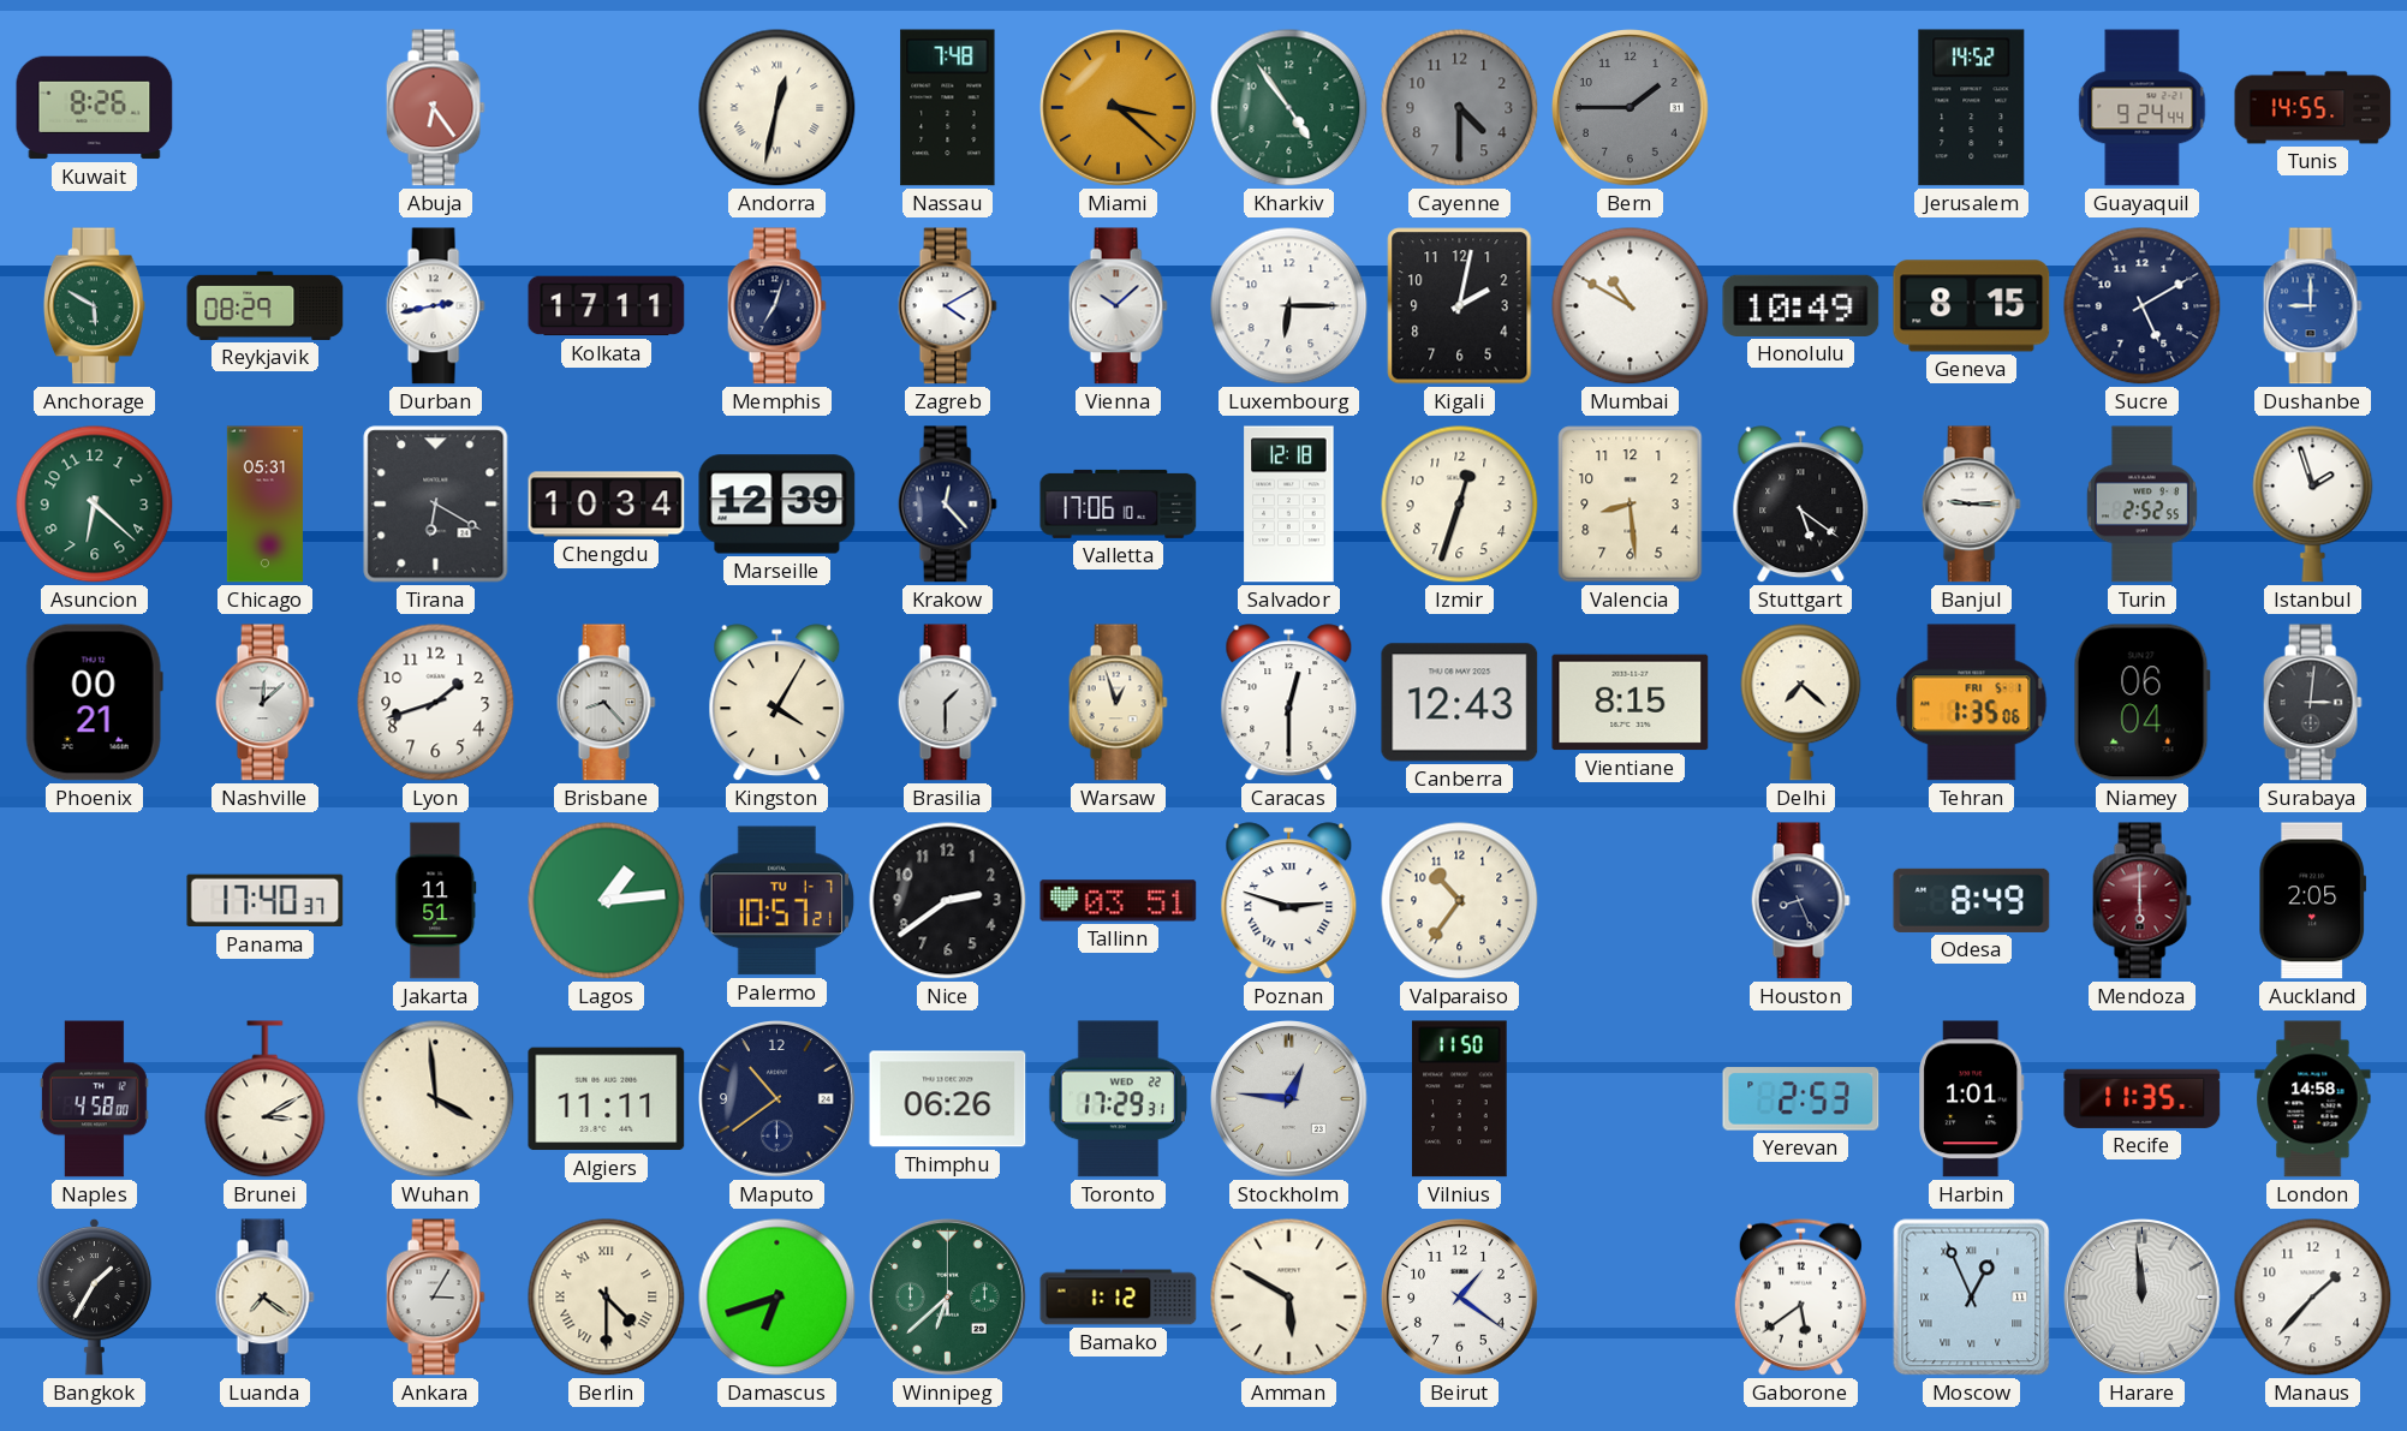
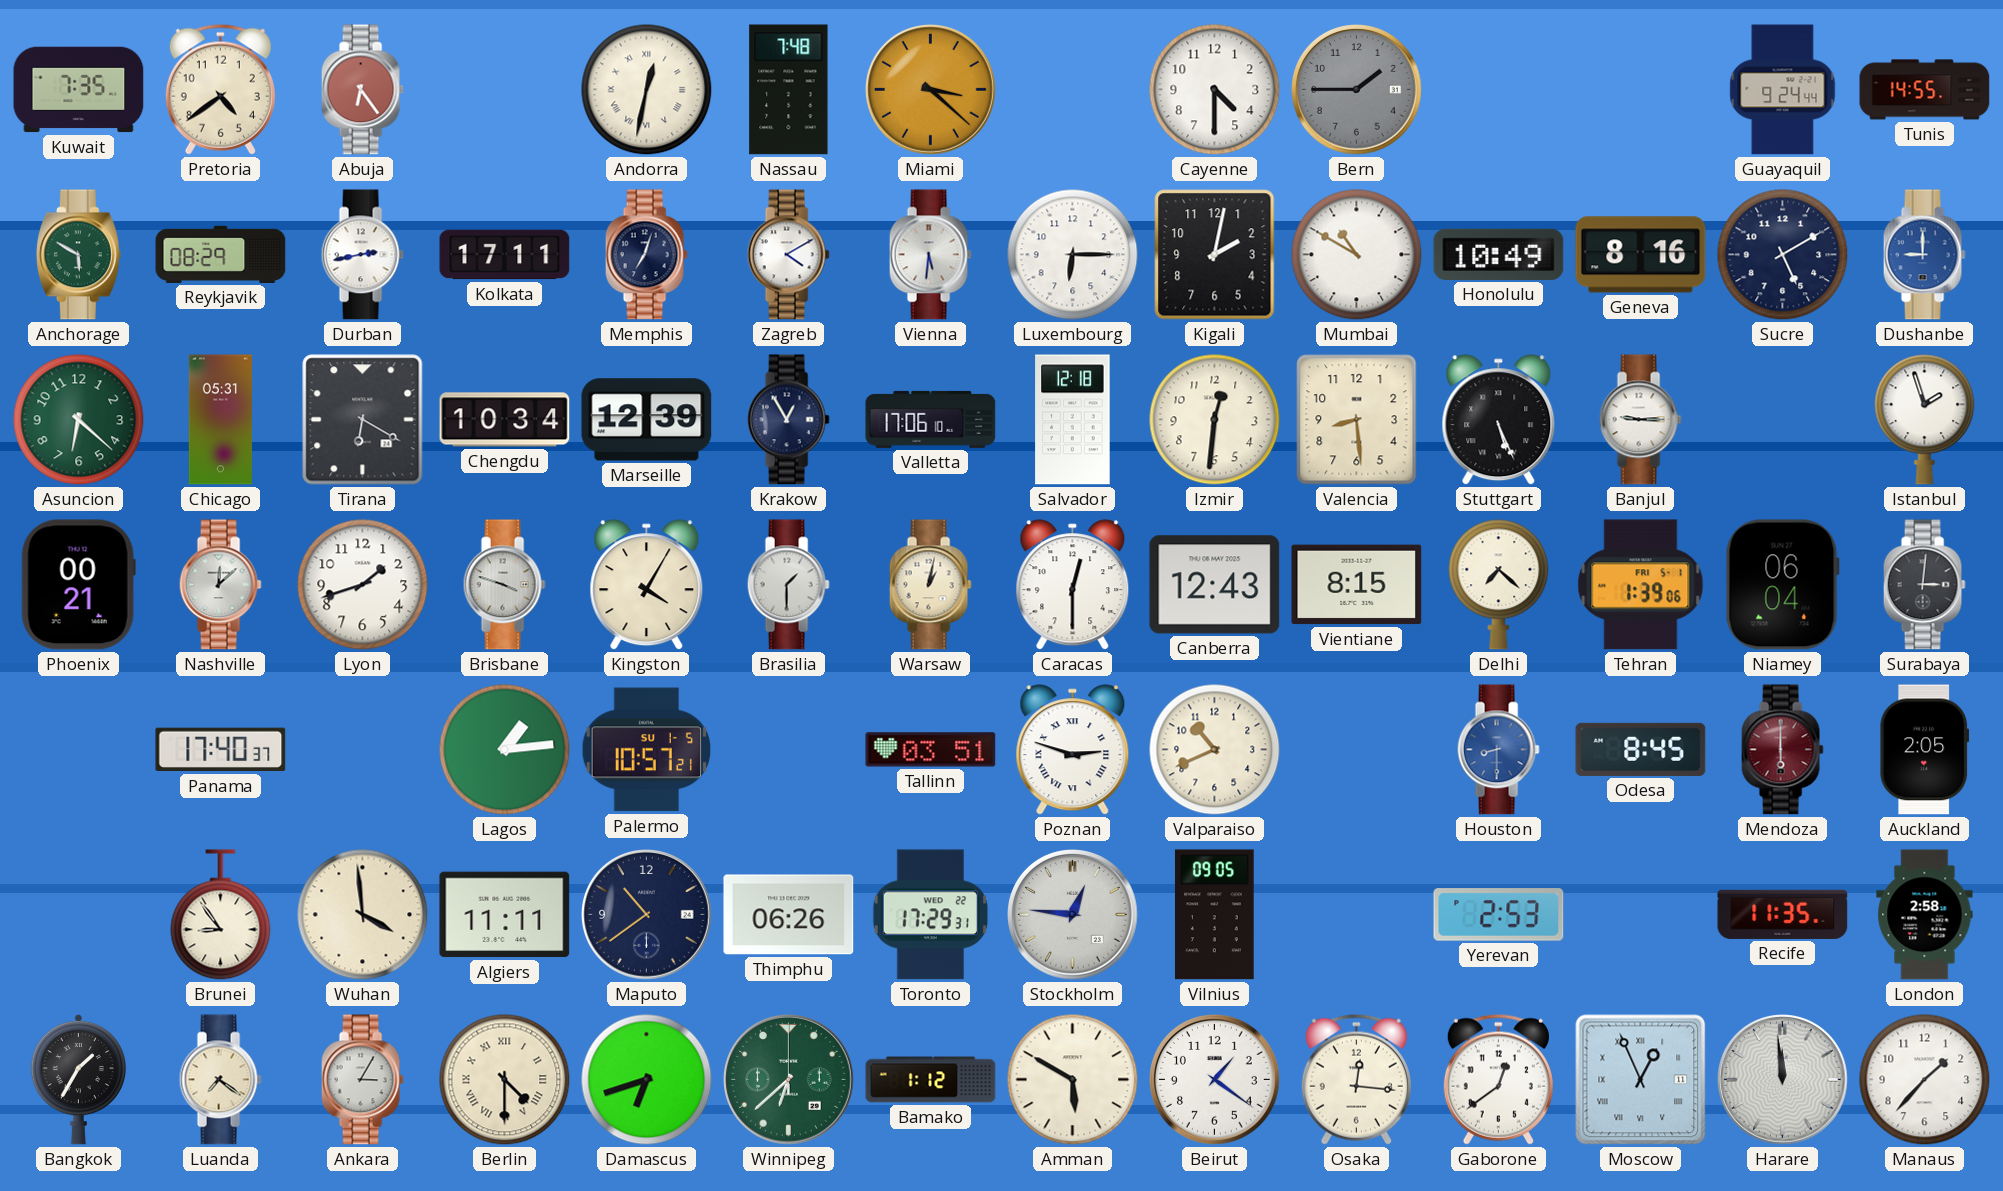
Kuwait: 8:26 -> 7:35 (79, 90)
Pretoria: none -> 4:39 (220, 89)
Kharkiv: 4:54 -> none (1289, 108)
Cayenne dial: grey -> white (1215, 90)
Jerusalem: 14:52 -> none (1972, 108)
Vienna: 10:08 -> 5:31 (930, 255)
Geneva: 8:15 -> 8:16 (1641, 255)
Krakow: 12:23 -> 12:55 (788, 420)
Izmir: 12:33 -> 12:31 (1215, 420)
Stuttgart: 5:21 -> 5:26 (1499, 420)
Turin: 2:52 -> none (2141, 505)
Brisbane: 8:23 -> 3:48 (504, 585)
Warsaw: 12:57 -> 1:02 (930, 585)
Tehran: 1:35 -> 1:39 (1641, 585)
Jakarta: 11:51 -> none (436, 901)
Palermo date: TU 1-7 -> SU 1-5 (646, 750)
Nice: 2:39 -> none (948, 901)
Valparaiso: 10:36 -> 10:41 (1215, 750)
Houston: 8:26 -> 8:30 (1498, 750)
Houston dial: navy -> blue (1498, 750)
Odesa: 8:49 -> 8:45 (1641, 749)
Naples: 4:58 -> none (94, 1099)
Brunei: 3:10 -> 8:54 (221, 915)
Vilnius: 11:50 -> 09:05 (1214, 915)
Harbin: 1:01 -> none (1972, 1099)
London: 14:58 -> 2:58 (1925, 915)
Osaka: none -> 12:16 (1356, 1079)
Gaborone: 5:39 -> 12:39 (1498, 1079)
